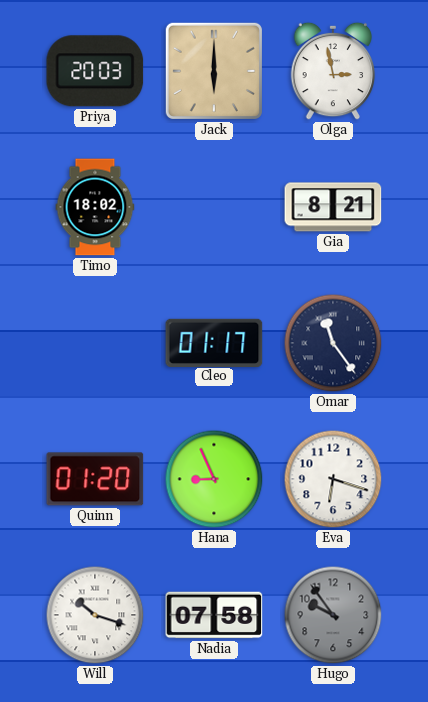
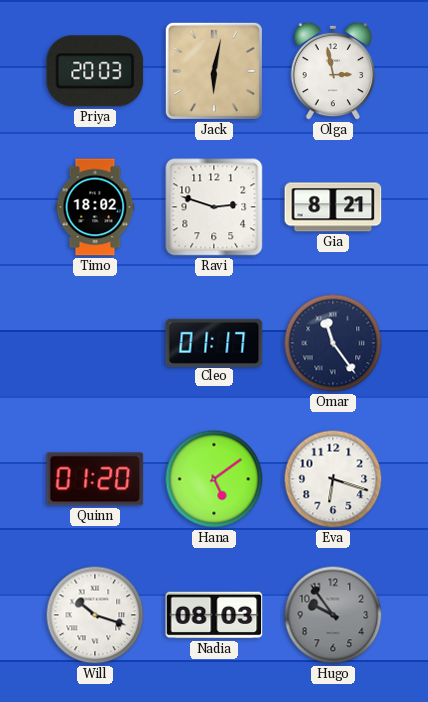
Jack: 6:00 -> 6:02 (214, 71)
Ravi: none -> 2:48 (214, 207)
Hana: 8:56 -> 5:09 (214, 479)
Nadia: 07:58 -> 08:03 (214, 615)
